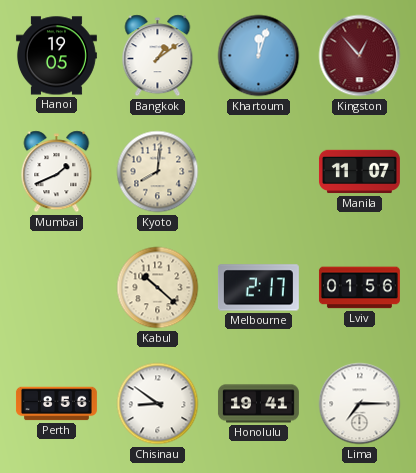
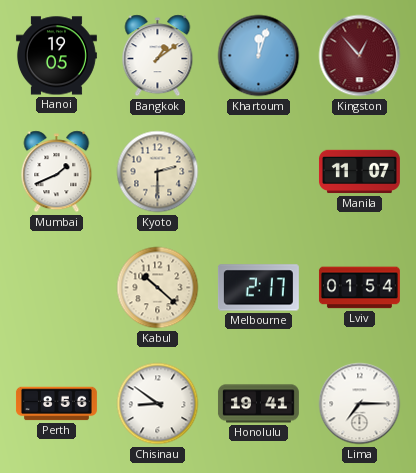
Kyoto: 8:01 -> 2:30 (158, 172)
Lviv: 01:56 -> 01:54 (359, 288)
